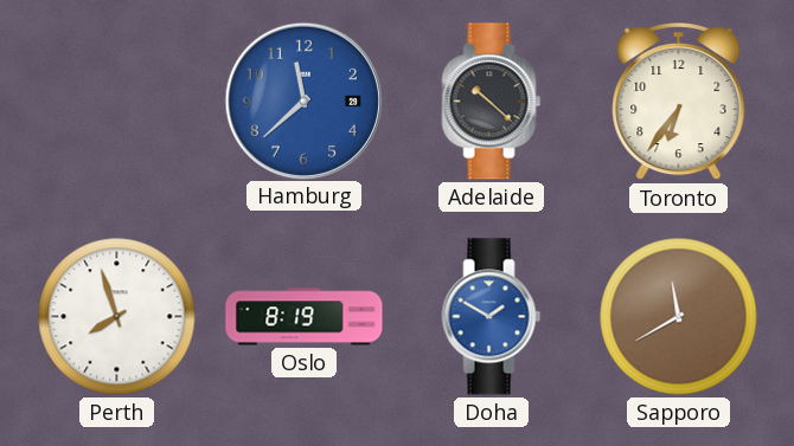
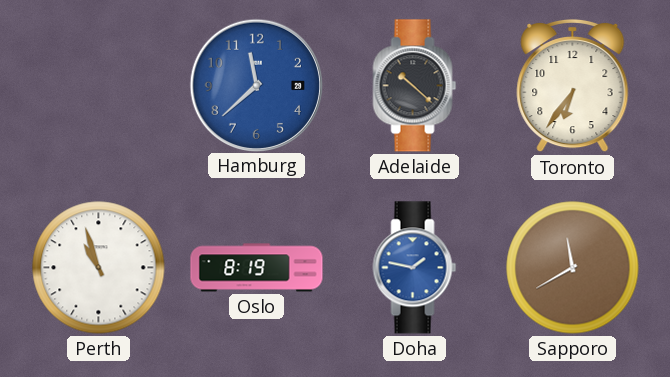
Perth: 7:57 -> 10:57 (99, 268)
Doha: 1:50 -> 1:47 (415, 268)
